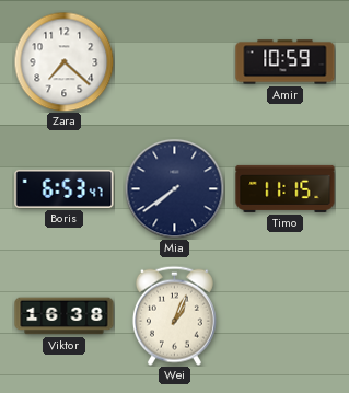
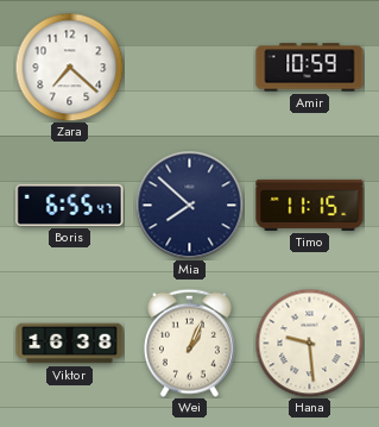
Boris: 6:53 -> 6:55 (70, 205)
Mia: 7:39 -> 7:52 (189, 205)
Hana: none -> 9:29 (309, 343)
